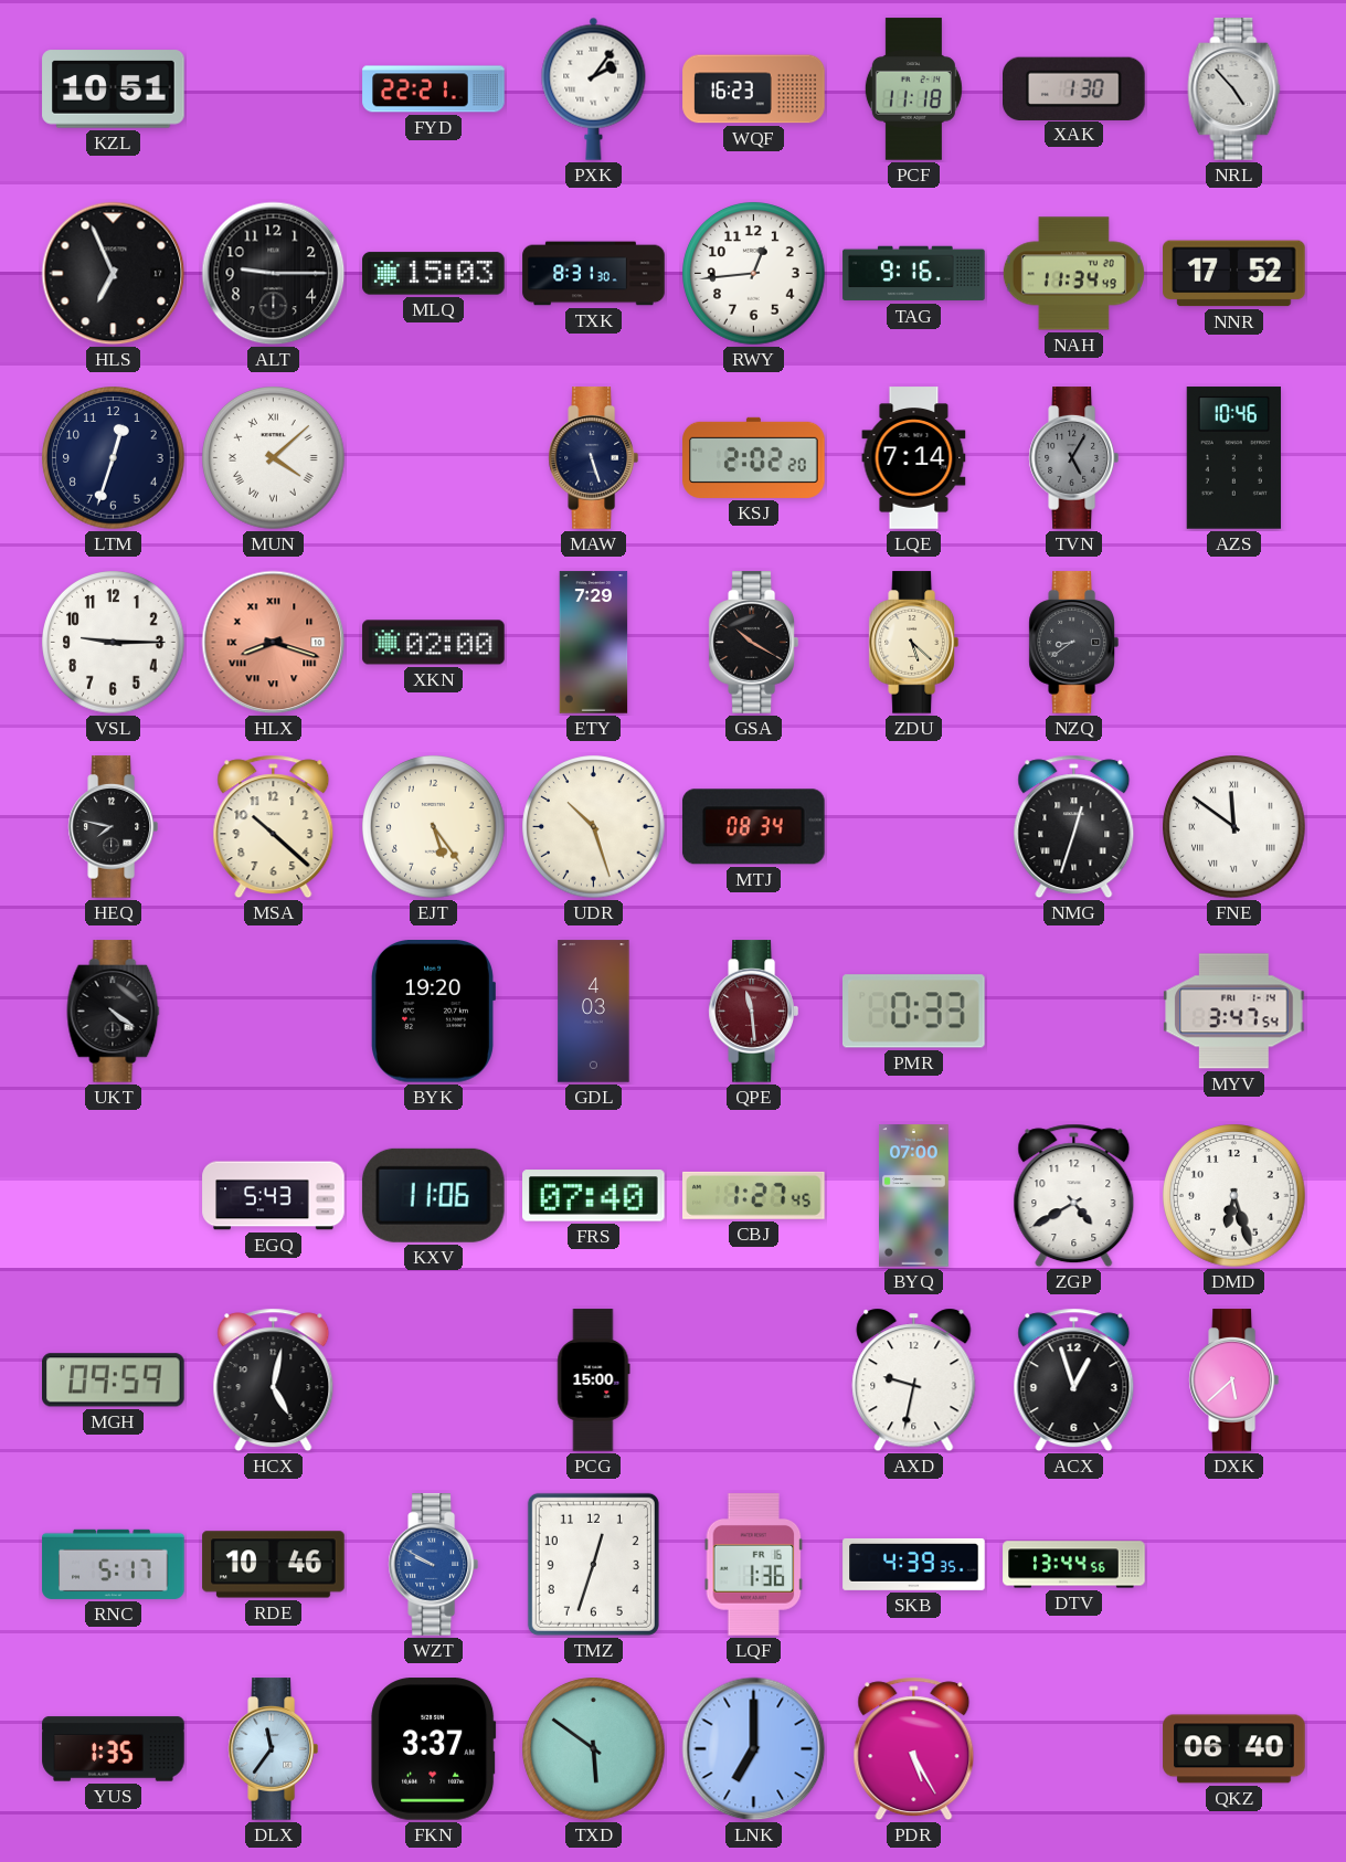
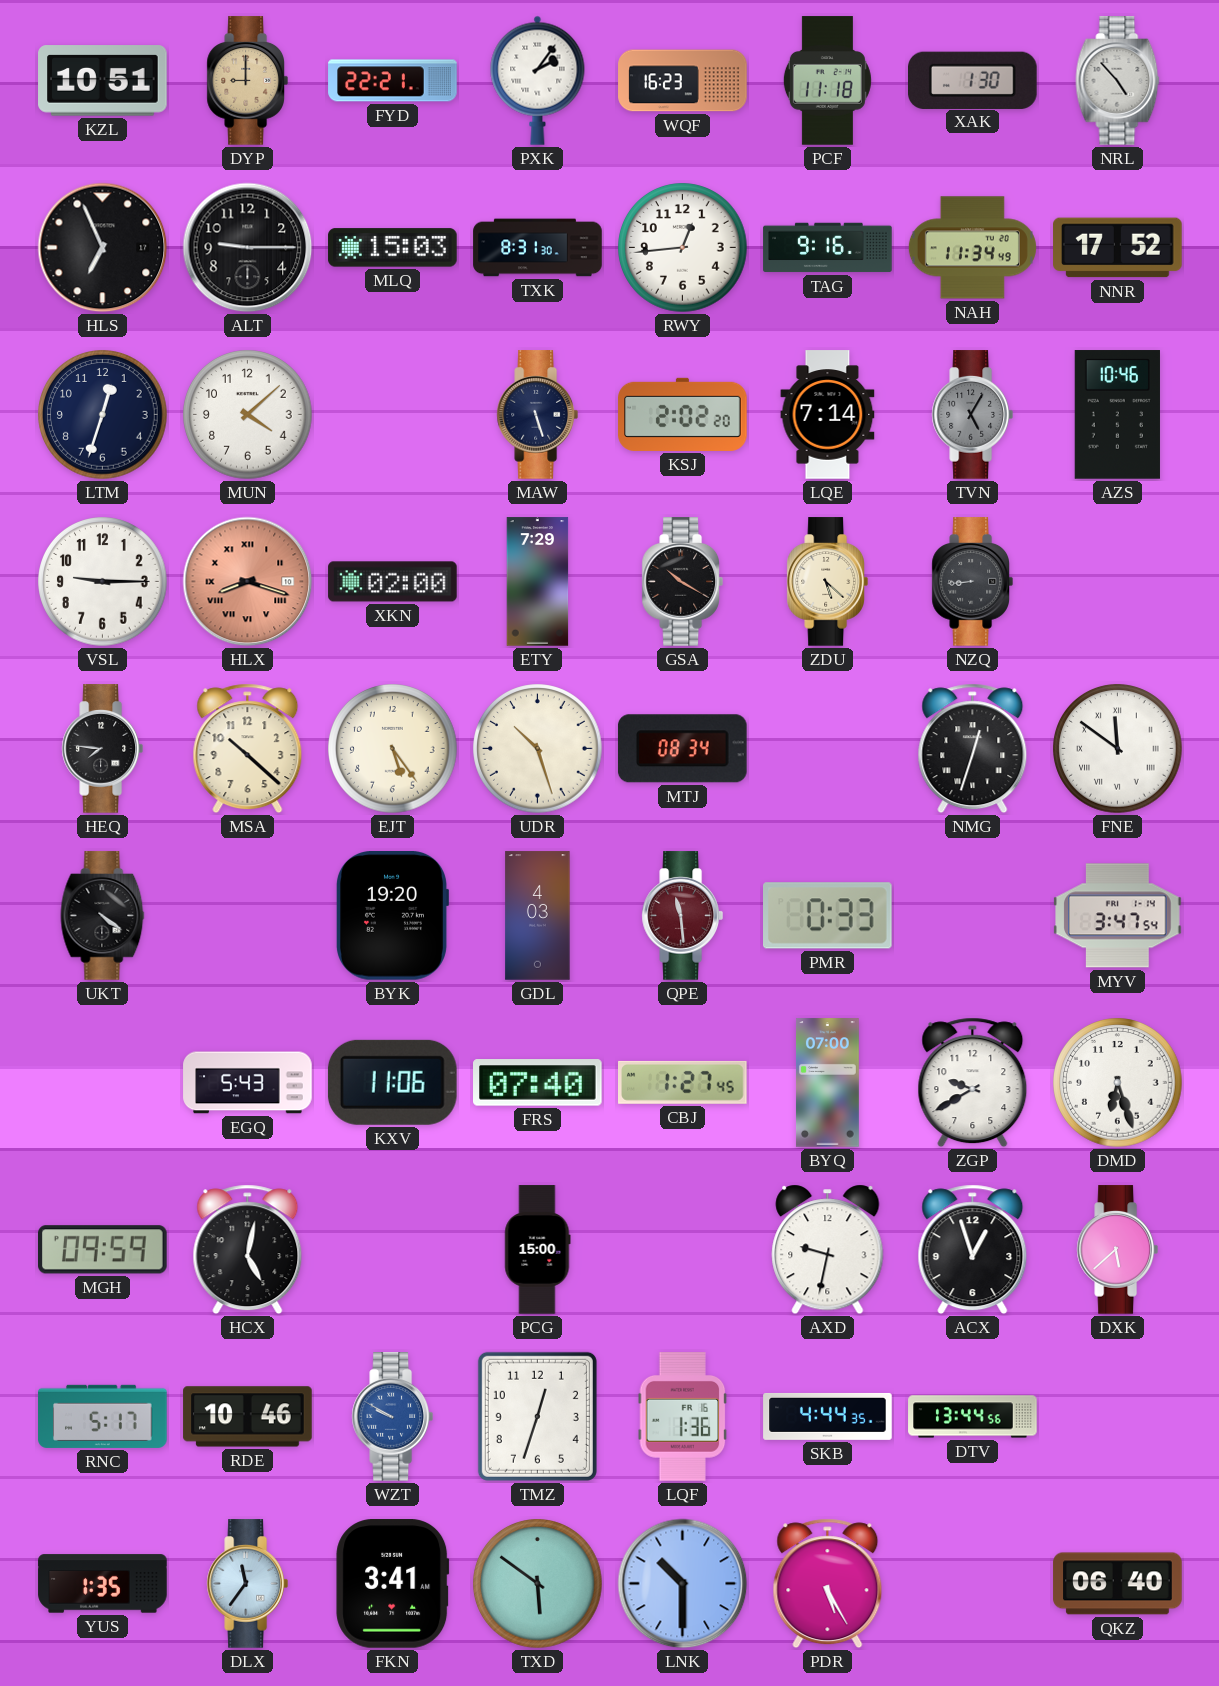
DYP: none -> 9:00 (247, 81)
MUN numerals: Roman -> Arabic (248, 415)
NZQ: 8:39 -> 8:44 (972, 582)
HEQ: 7:47 -> 7:46 (102, 749)
ZGP: 4:40 -> 9:40 (973, 1083)
SKB: 4:39 -> 4:44 (828, 1416)
FKN: 3:37 -> 3:41 (393, 1584)
LNK: 7:00 -> 10:30 (683, 1584)
